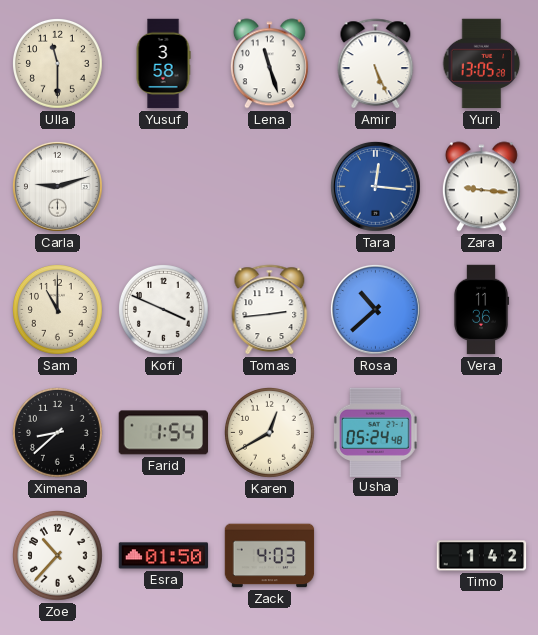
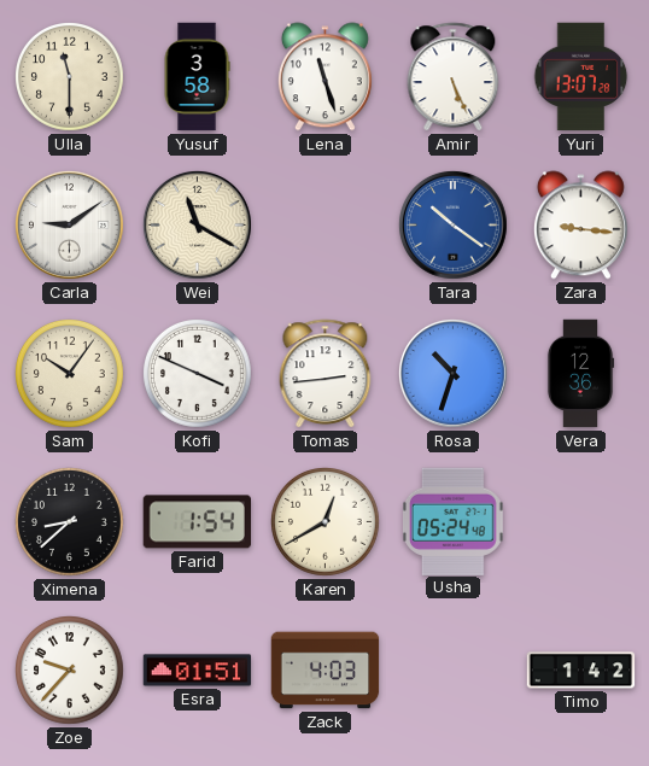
Yuri: 13:05 -> 13:07 (581, 77)
Carla: 9:12 -> 9:09 (70, 226)
Wei: none -> 11:20 (198, 226)
Tara: 12:16 -> 10:21 (454, 226)
Sam: 11:00 -> 10:06 (70, 374)
Rosa: 10:38 -> 10:33 (454, 374)
Vera: 11:36 -> 12:36 (580, 374)
Zoe: 10:37 -> 9:37 (70, 671)
Esra: 01:50 -> 01:51 (198, 671)
